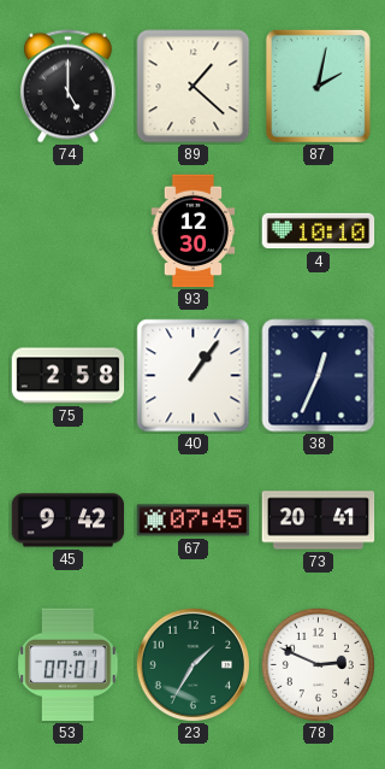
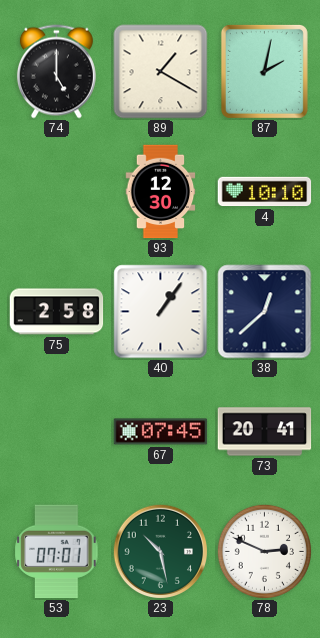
89: 1:22 -> 1:20 (161, 72)
38: 12:34 -> 12:38 (265, 312)
45: 9:42 -> none (69, 521)
23: 1:35 -> 10:28 (160, 551)
